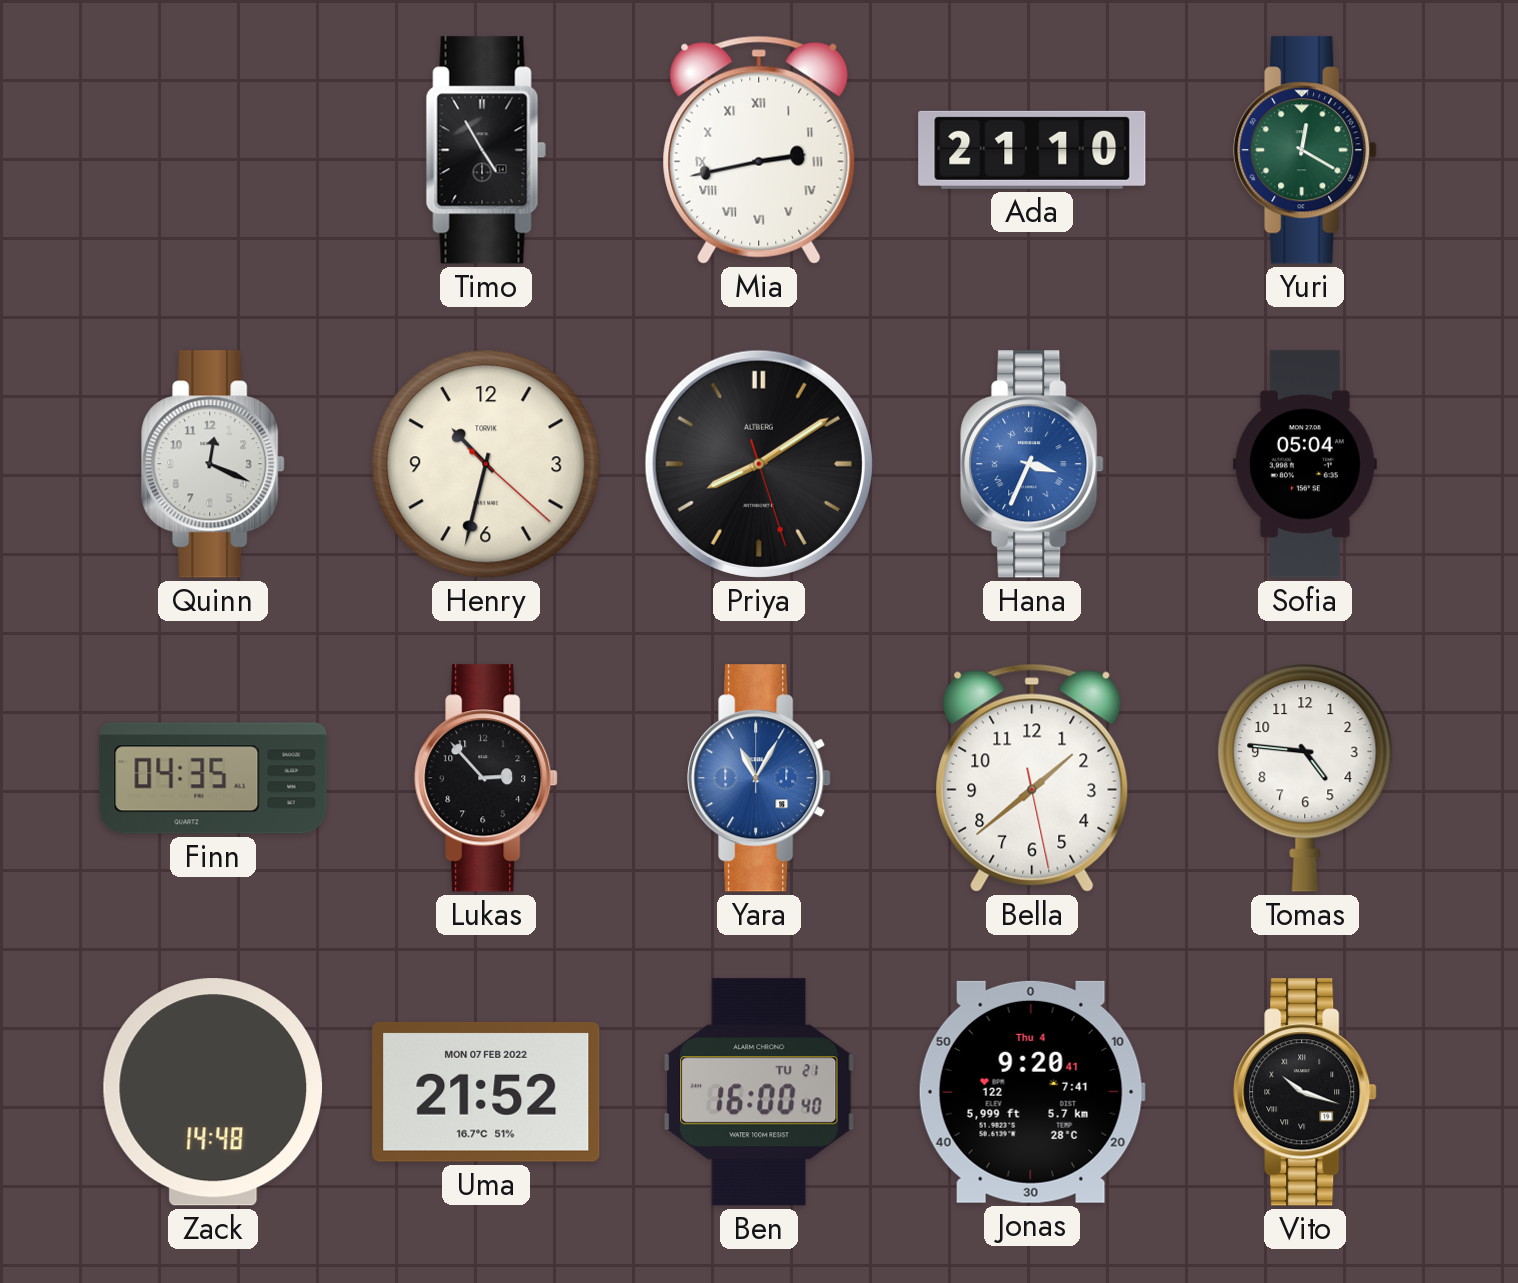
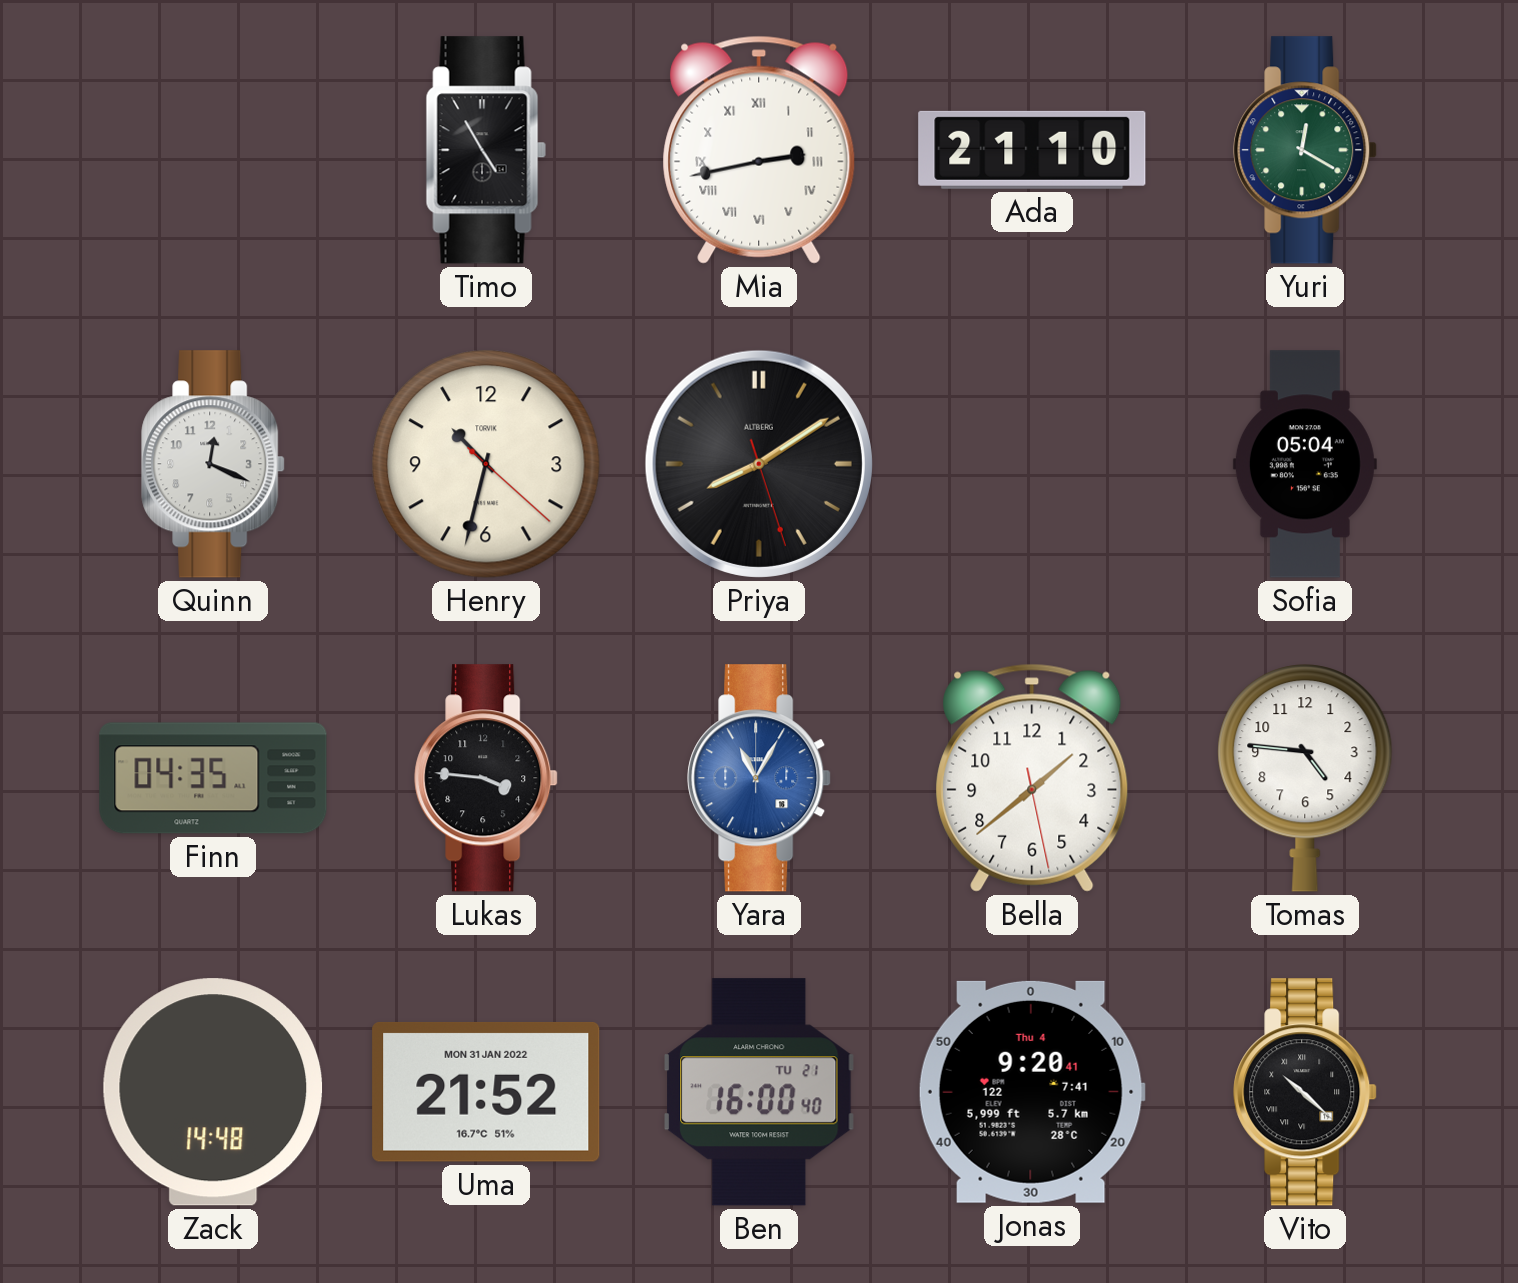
Hana: 3:34 -> none (1032, 464)
Lukas: 2:53 -> 3:46 (486, 778)
Uma date: MON 07 FEB 2022 -> MON 31 JAN 2022 (486, 1092)
Vito: 10:18 -> 10:22 (1305, 1092)
